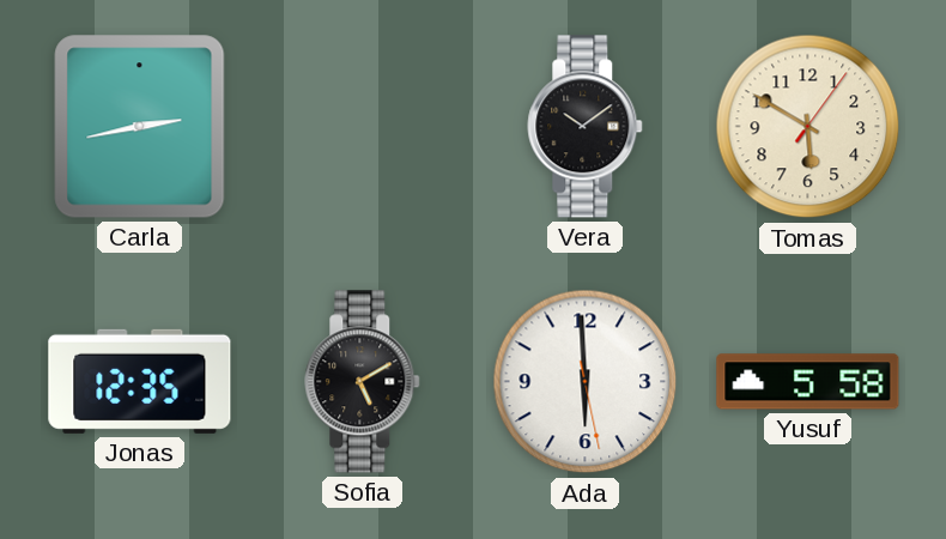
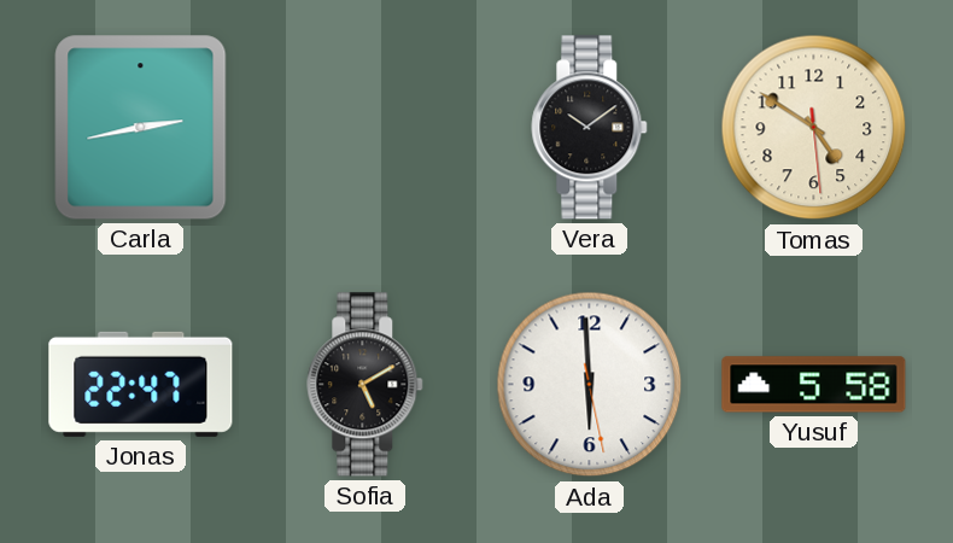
Tomas: 5:50 -> 4:50 (814, 128)
Jonas: 12:35 -> 22:47 (141, 384)
